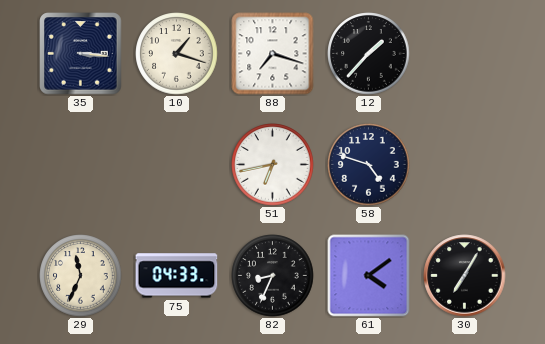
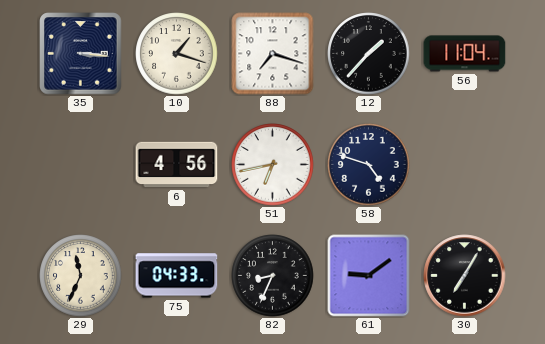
56: none -> 11:04 (465, 54)
6: none -> 4:56 (177, 165)
61: 4:09 -> 9:09 (369, 276)
